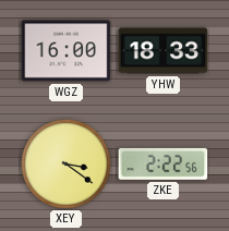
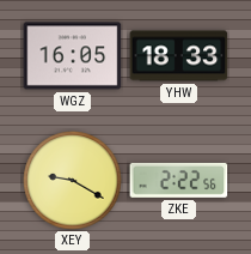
WGZ: 16:00 -> 16:05 (73, 56)
XEY: 3:21 -> 9:20 (73, 181)
